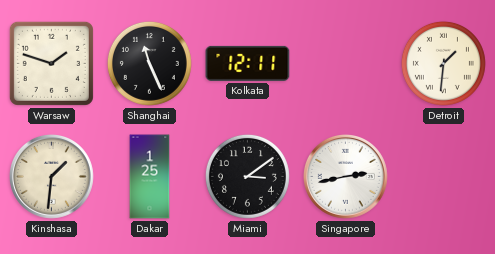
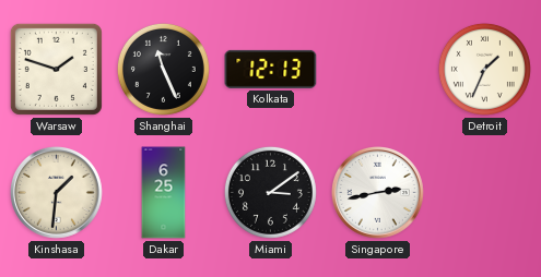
Kolkata: 12:11 -> 12:13 (271, 69)
Detroit: 1:31 -> 1:34 (484, 69)
Dakar: 1:25 -> 6:25 (164, 193)
